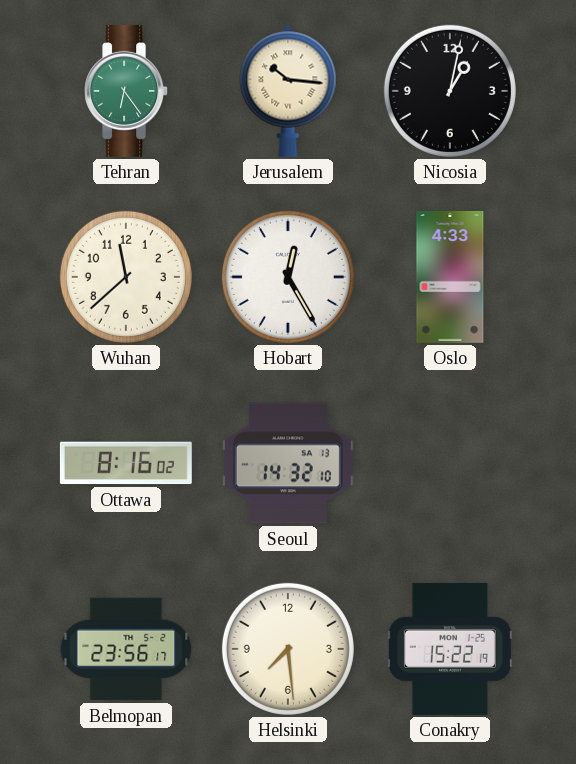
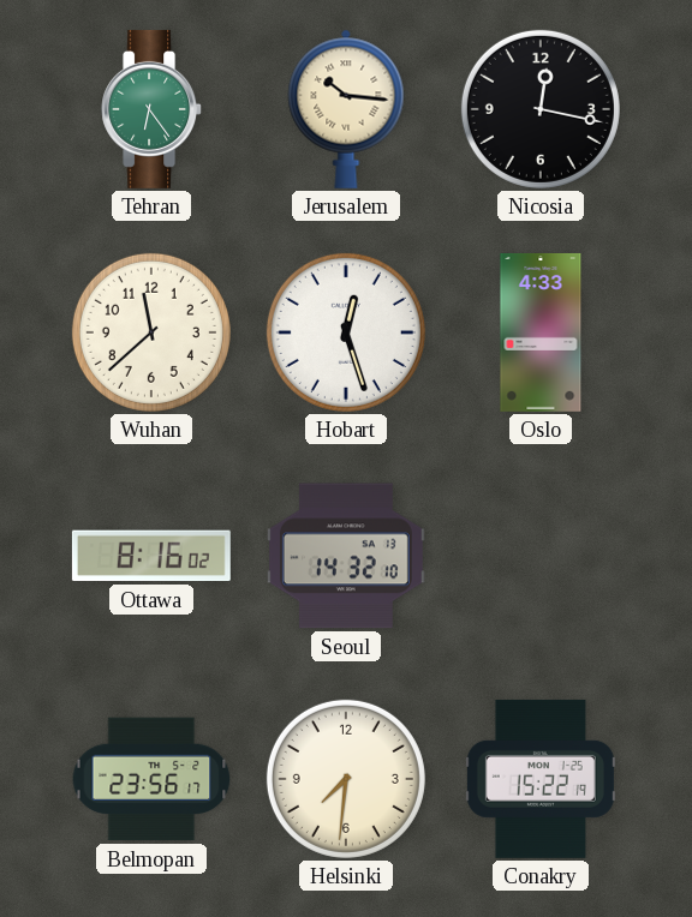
Nicosia: 1:02 -> 12:17 (541, 109)
Hobart: 12:25 -> 12:27 (346, 332)
Helsinki: 7:29 -> 7:31 (346, 779)
